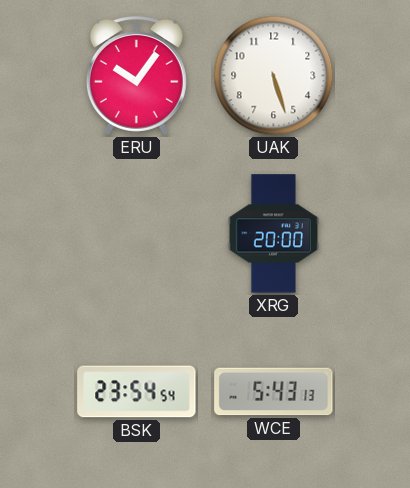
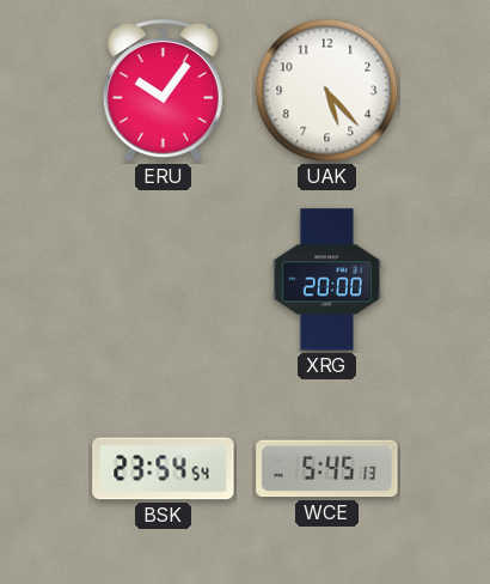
UAK: 5:27 -> 5:23 (327, 91)
WCE: 5:43 -> 5:45 (327, 469)
